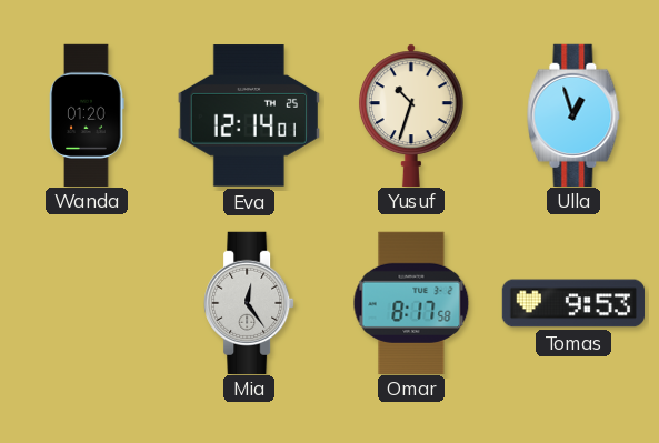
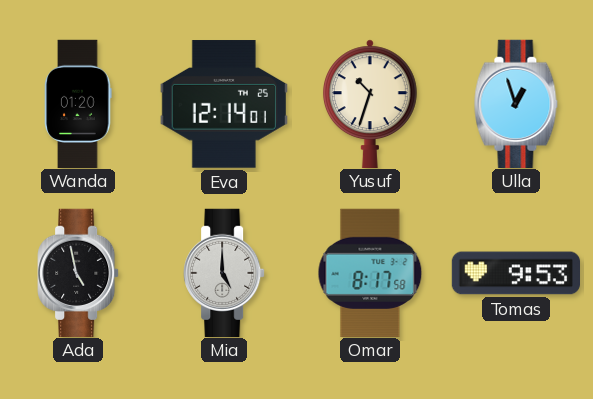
Ada: none -> 4:58 (78, 272)
Mia: 12:24 -> 5:00 (224, 272)
